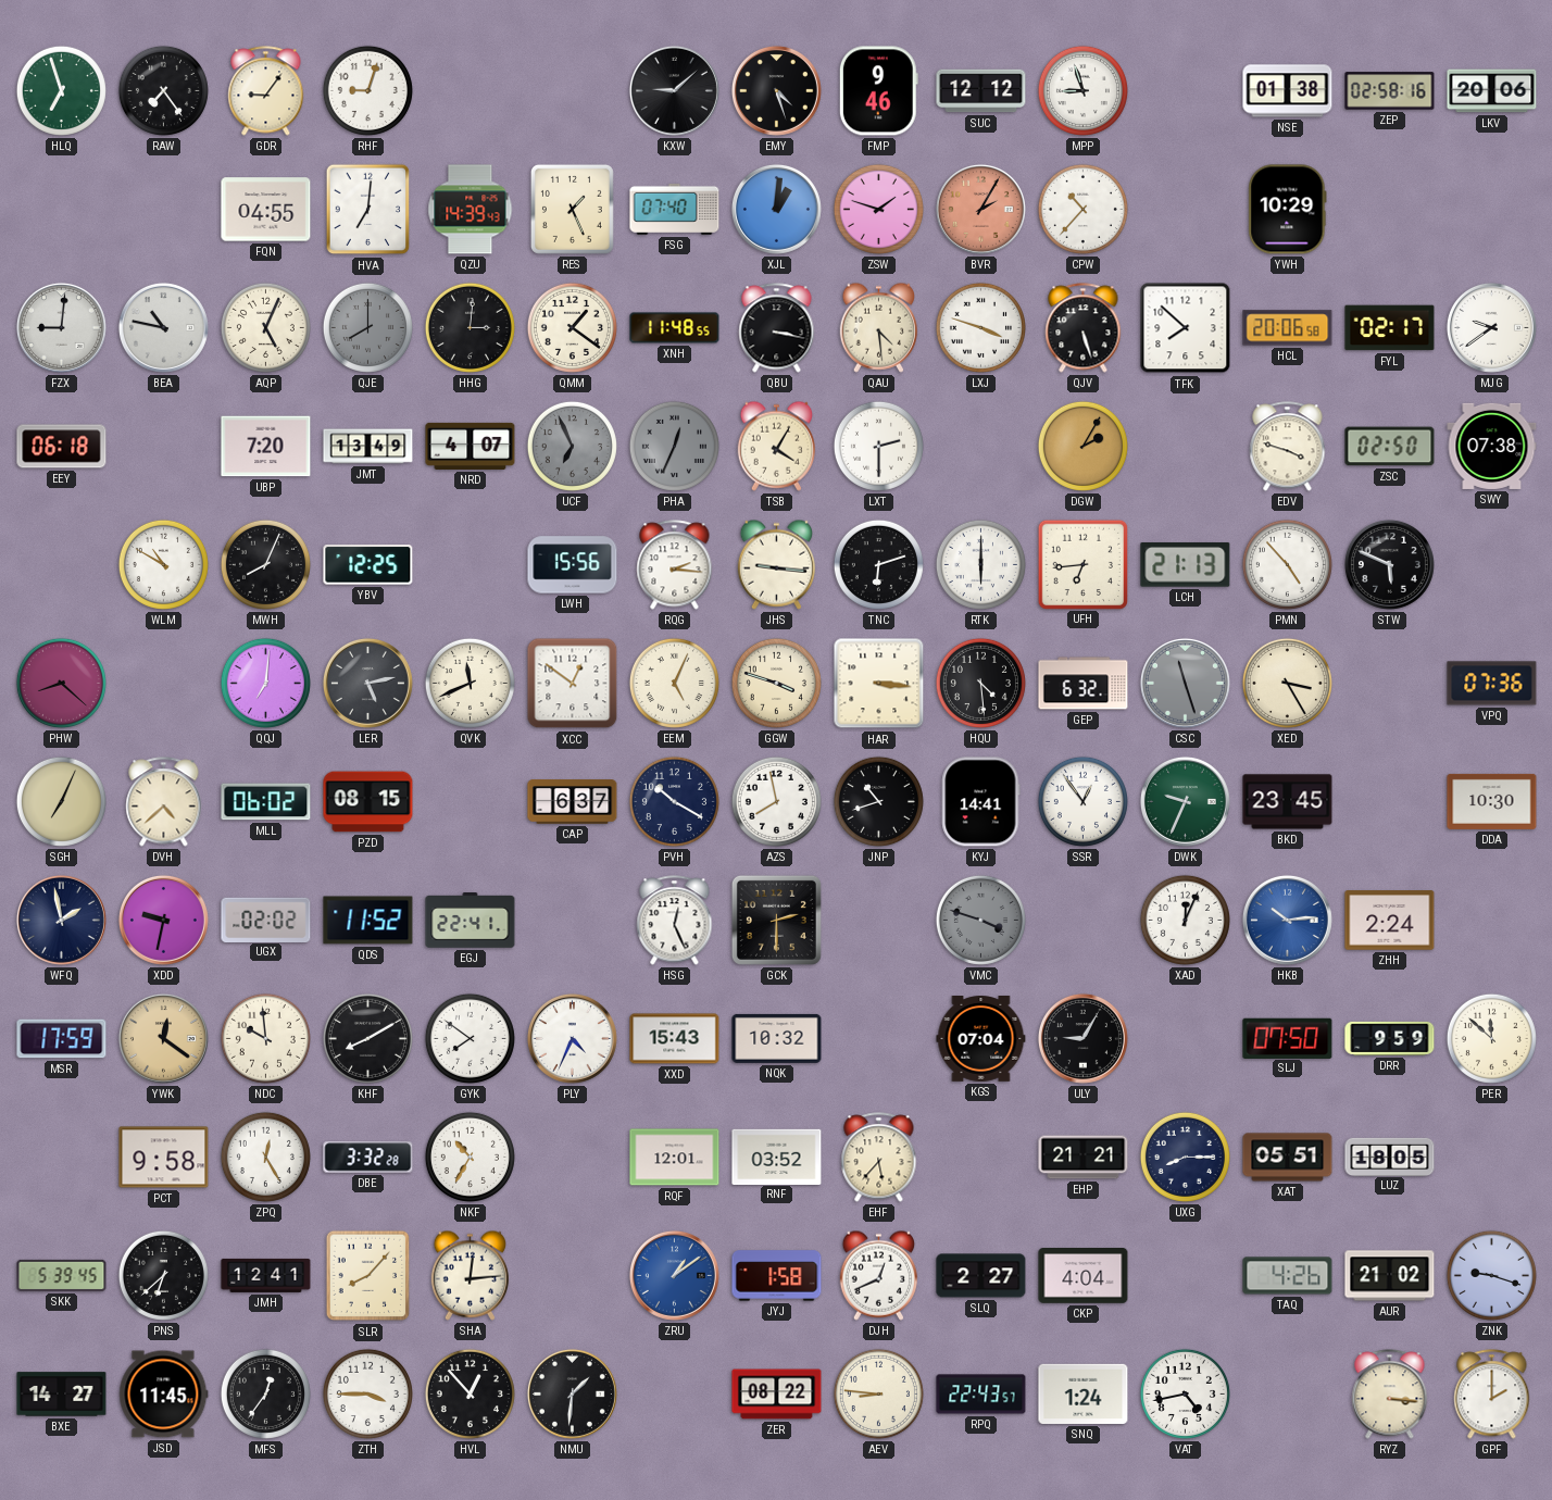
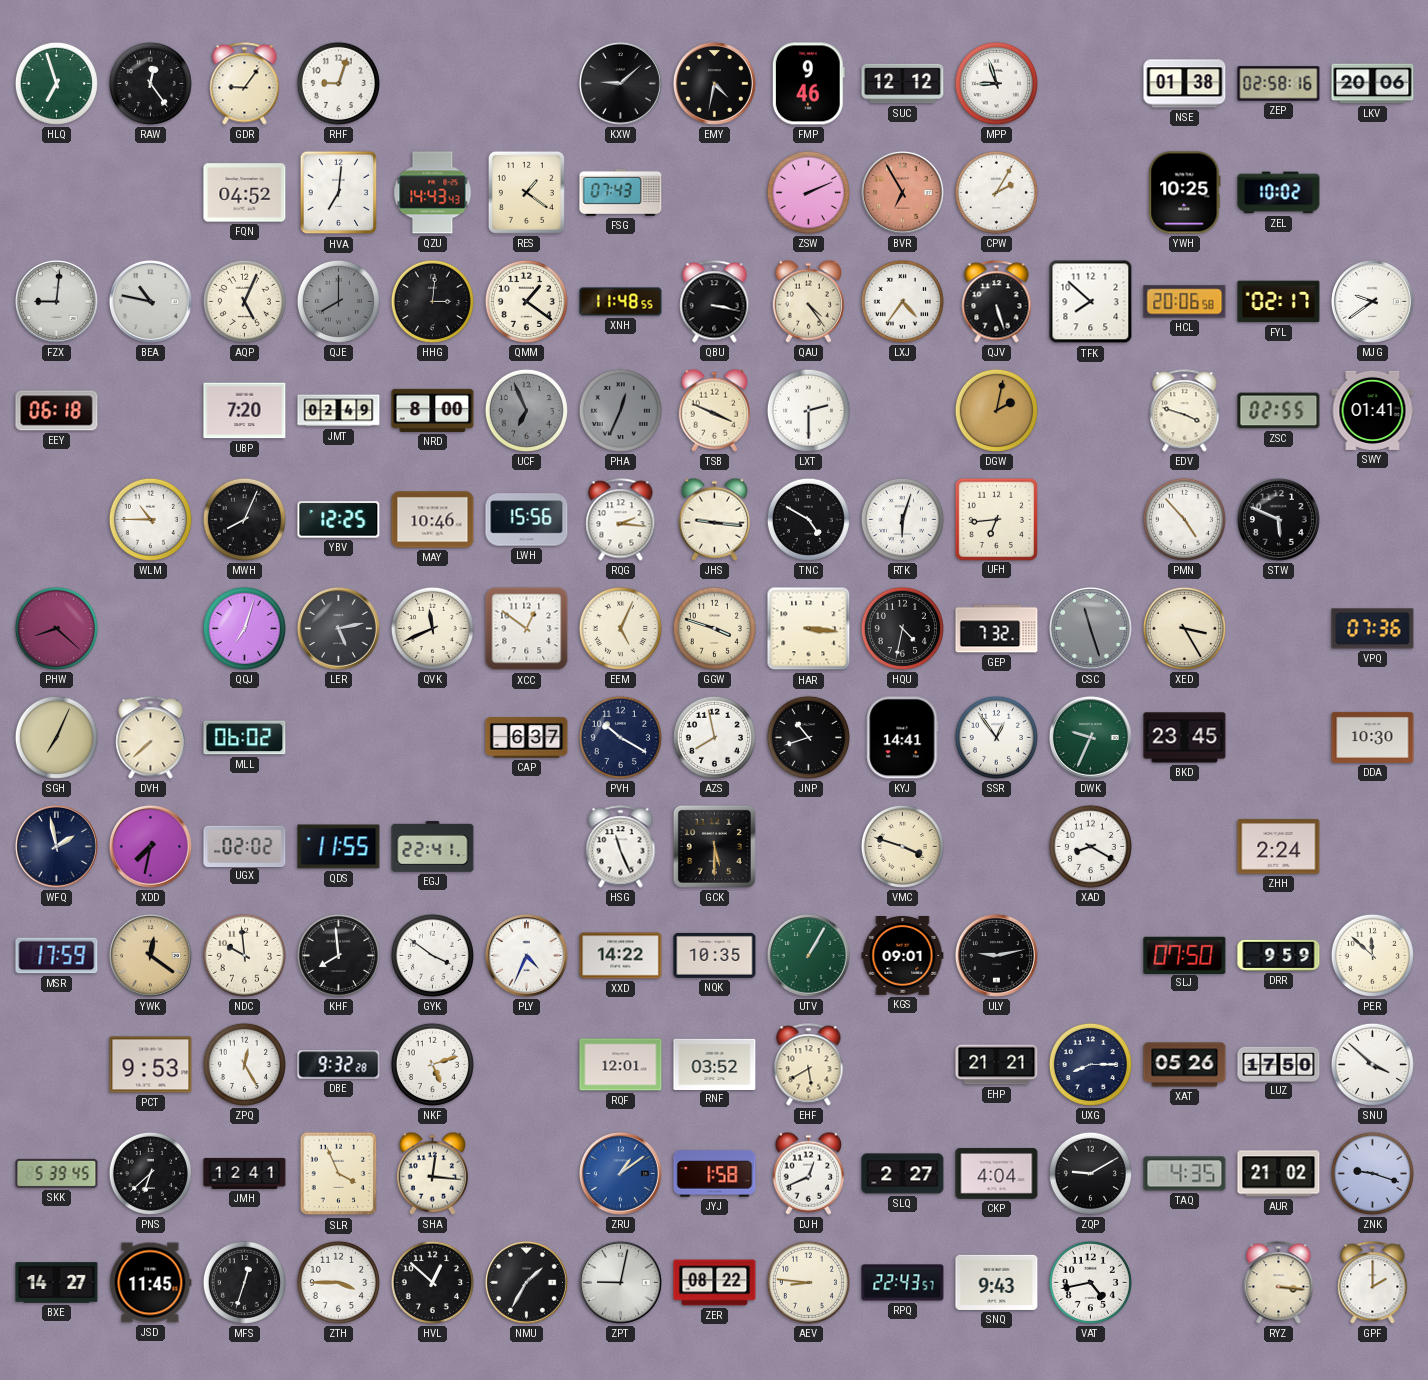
RAW: 7:24 -> 12:24 (150, 83)
EMY: 4:27 -> 4:32 (714, 83)
FQN: 04:55 -> 04:52 (245, 193)
QZU: 14:39 -> 14:43 (433, 193)
RES: 1:26 -> 1:21 (526, 192)
FSG: 07:40 -> 07:43 (621, 192)
XJL: 1:01 -> none (776, 209)
ZSW: 1:48 -> 2:11 (808, 192)
BVR: 2:05 -> 6:55 (902, 192)
CPW: 10:37 -> 2:05 (996, 192)
YWH: 10:29 -> 10:25 (1185, 193)
ZEL: none -> 10:02 (1279, 193)
QAU: 4:29 -> 4:24 (808, 301)
LXJ: 3:48 -> 4:36 (902, 301)
JMT: 13:49 -> 02:49 (339, 411)
NRD: 4:07 -> 8:00 (433, 410)
TSB: 4:05 -> 3:49 (714, 410)
DGW: 2:05 -> 2:02 (996, 410)
ZSC: 02:50 -> 02:55 (1279, 411)
SWY: 07:38 -> 01:41 (1373, 410)
WLM: 10:50 -> 10:45 (150, 519)
MAY: none -> 10:46 (433, 520)
TNC: 6:12 -> 4:50 (808, 519)
RTK: 6:00 -> 6:03 (902, 519)
LCH: 21:13 -> none (1186, 565)
QQJ: 7:01 -> 7:03 (244, 628)
HQU: 4:29 -> 4:32 (902, 628)
GEP: 6:32 -> 7:32 (997, 629)
DVH: 4:38 -> 7:38 (151, 738)
PZD: 08:15 -> none (368, 802)
XDD: 9:32 -> 7:32 (150, 846)
QDS: 11:52 -> 11:55 (339, 847)
HSG: 12:26 -> 11:26 (621, 847)
GCK: 2:30 -> 5:30 (714, 846)
VMC dial: grey -> cream (902, 846)
XAD: 12:04 -> 8:20 (1090, 846)
HKB: 10:14 -> none (1287, 920)
KHF: 8:10 -> 7:59 (338, 955)
GYK: 7:51 -> 3:51 (432, 955)
XXD: 15:43 -> 14:22 (621, 956)
NQK: 10:32 -> 10:35 (715, 955)
UTV: none -> 1:05 (808, 955)
KGS: 07:04 -> 09:01 (903, 956)
ULY: 9:05 -> 9:13 (996, 955)
PCT: 9:58 -> 9:53 (151, 1065)
DBE: 3:32 -> 9:32 (339, 1065)
NKF: 10:35 -> 5:12 (432, 1064)
EHF: 5:37 -> 5:40 (809, 1065)
XAT: 05:51 -> 05:26 (1185, 1065)
LUZ: 18:05 -> 17:50 (1279, 1064)
SNU: none -> 3:52 (1372, 1064)
SLR: 8:07 -> 3:56 (339, 1174)
SHA: 12:14 -> 12:16 (432, 1173)
ZQP: none -> 9:10 (1090, 1173)
TAQ: 4:26 -> 4:35 (1185, 1174)
MFS: 12:36 -> 12:33 (244, 1282)
HVL: 12:53 -> 12:52 (432, 1282)
NMU: 1:31 -> 1:35 (526, 1282)
ZPT: none -> 9:02 (620, 1282)
SNQ: 1:24 -> 9:43 (997, 1282)
